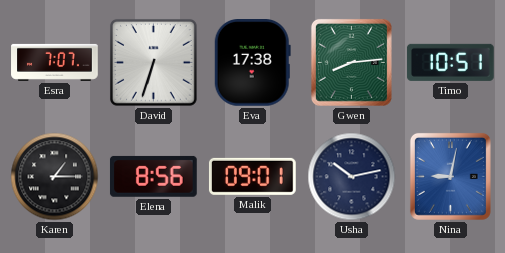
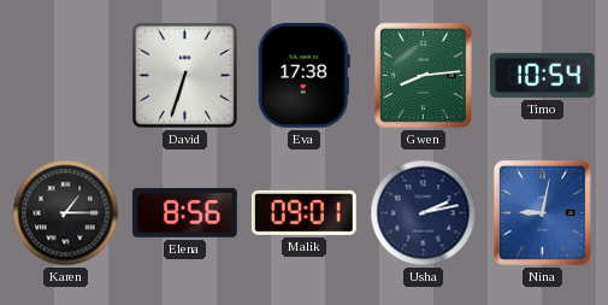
Esra: 7:07 -> none (55, 62)
Timo: 10:51 -> 10:54 (542, 75)
Usha: 10:13 -> 2:13 (424, 213)
